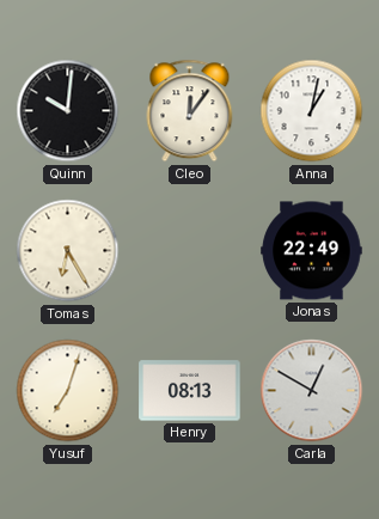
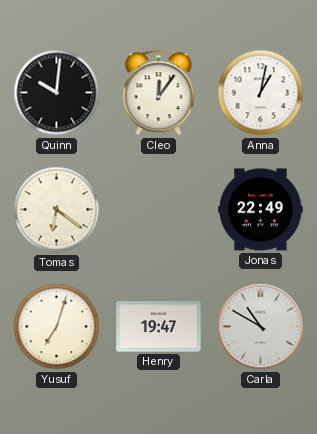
Tomas: 6:25 -> 6:21 (57, 210)
Henry: 08:13 -> 19:47 (159, 327)
Carla: 12:50 -> 10:50 (261, 327)
